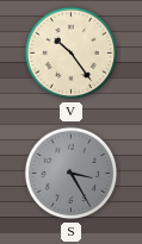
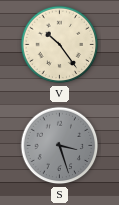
S: 3:25 -> 3:27 (60, 146)
